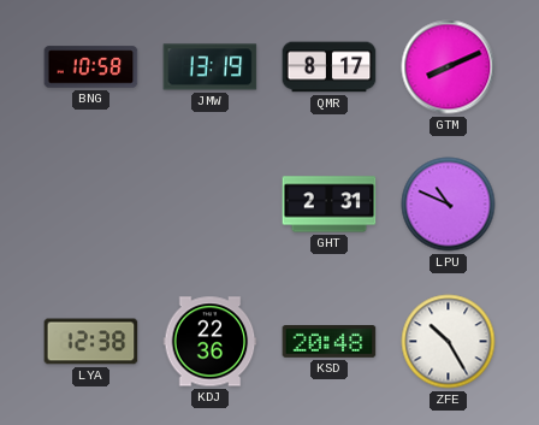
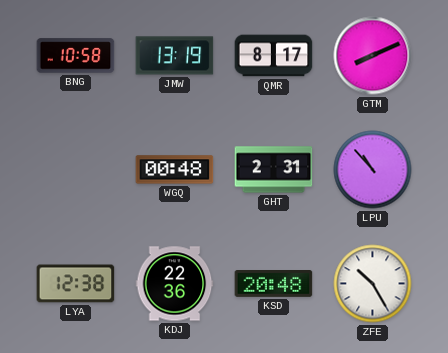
WGQ: none -> 00:48 (175, 170)
LPU: 10:49 -> 10:53 (373, 170)
